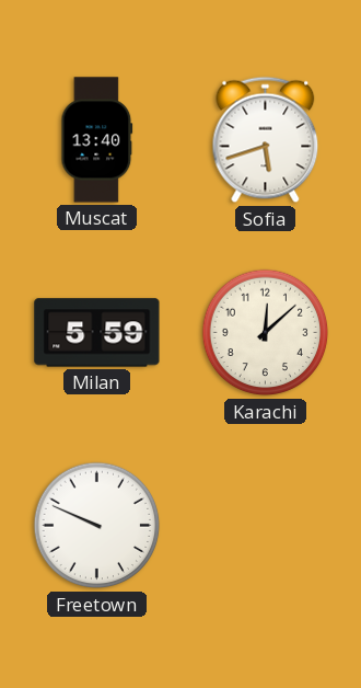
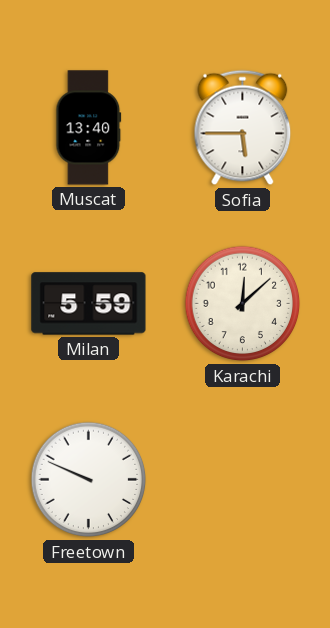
Sofia: 5:42 -> 5:45 (243, 128)
